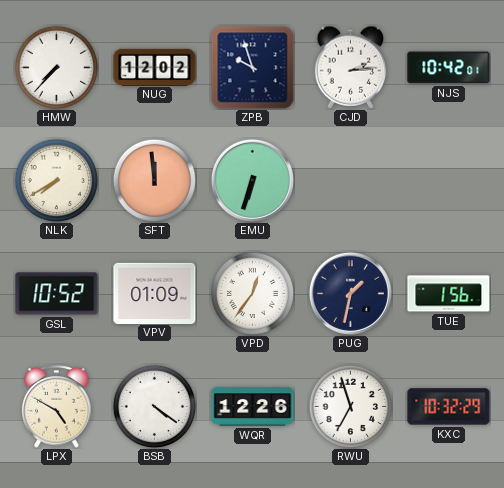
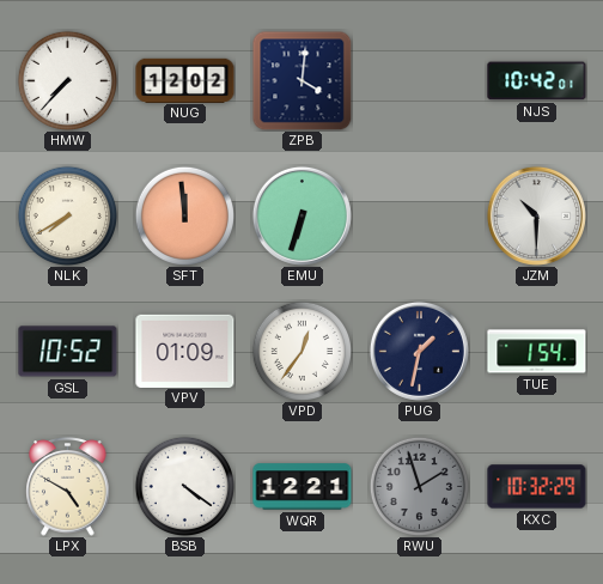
ZPB: 9:57 -> 4:01 (301, 80)
CJD: 2:14 -> none (351, 67)
JZM: none -> 10:30 (536, 215)
TUE: 1:56 -> 1:54 (537, 352)
WQR: 12:26 -> 12:21 (303, 487)
RWU: 6:57 -> 1:57 (419, 486)
RWU dial: white -> grey (419, 486)
